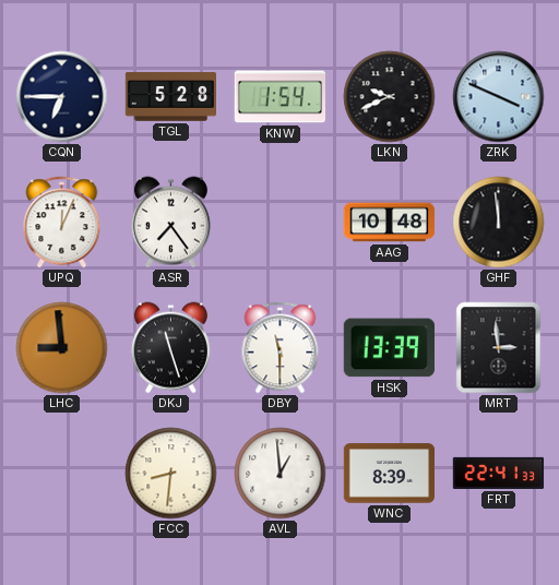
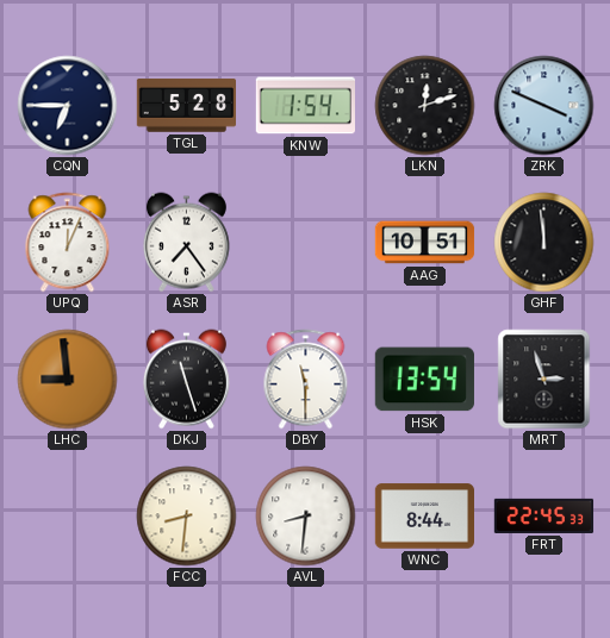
LKN: 9:41 -> 12:12 (425, 106)
AAG: 10:48 -> 10:51 (425, 243)
HSK: 13:39 -> 13:54 (424, 380)
MRT: 2:59 -> 2:57 (544, 380)
AVL: 12:59 -> 8:31 (306, 517)
WNC: 8:39 -> 8:44 (424, 517)
FRT: 22:41 -> 22:45 (544, 515)
